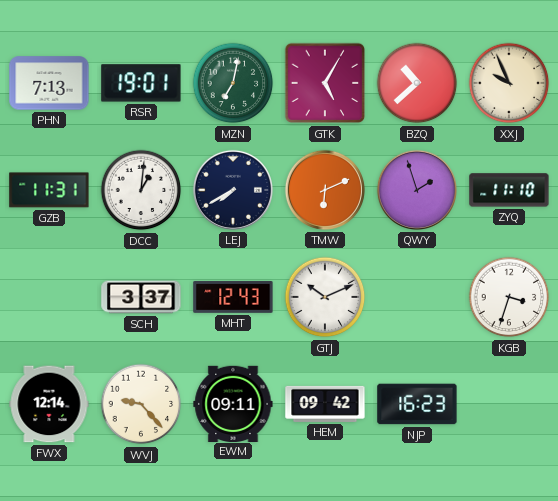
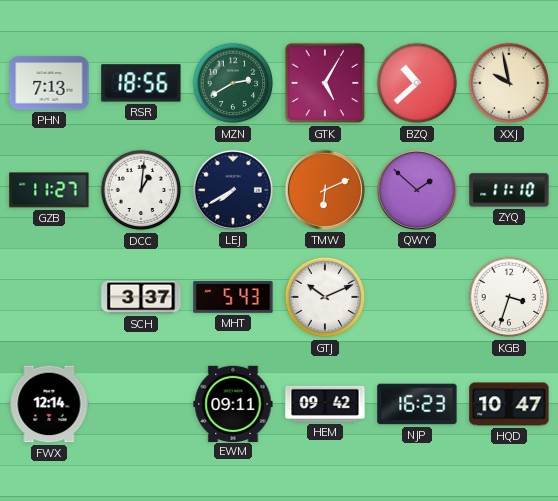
RSR: 19:01 -> 18:56 (141, 83)
MZN: 7:02 -> 2:40 (233, 83)
XXJ: 9:56 -> 9:58 (509, 83)
GZB: 11:31 -> 11:27 (49, 190)
QWY: 1:57 -> 1:52 (417, 190)
MHT: 12:43 -> 5:43 (233, 297)
WVJ: 9:23 -> none (141, 404)
HQD: none -> 10:47 (509, 404)
